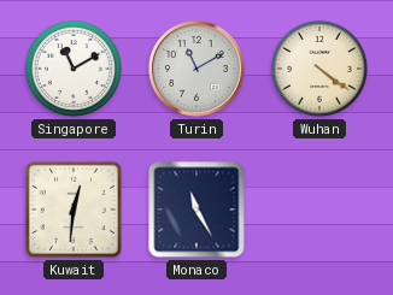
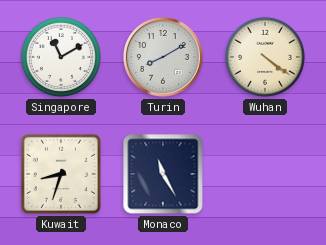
Turin: 11:10 -> 8:10 (163, 57)
Kuwait: 12:31 -> 8:33 (61, 174)
